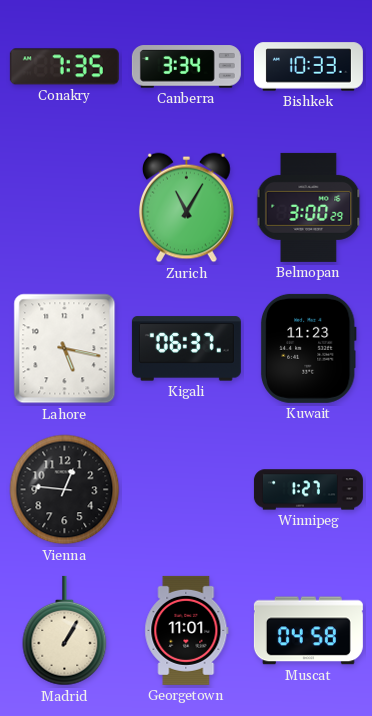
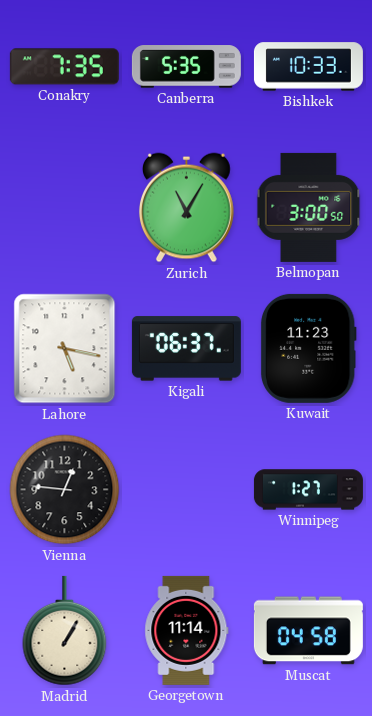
Canberra: 3:34 -> 5:35 (186, 67)
Belmopan: 3:00:29 -> 3:00:50 (309, 207)
Georgetown: 11:01 -> 11:14 (187, 630)
